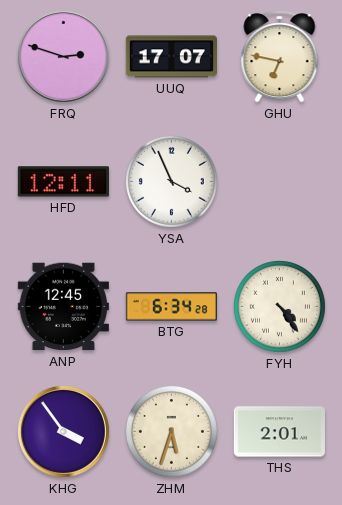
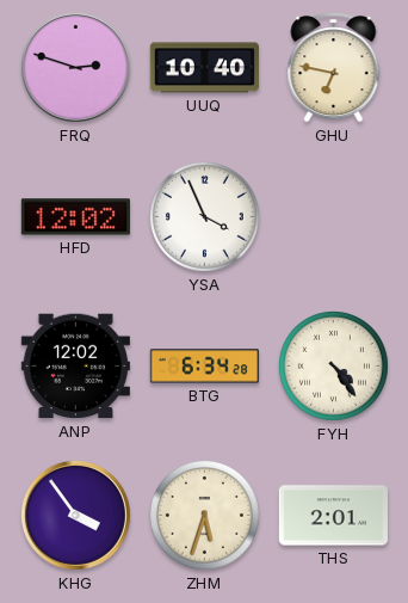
UUQ: 17:07 -> 10:40 (204, 68)
HFD: 12:11 -> 12:02 (75, 217)
ANP: 12:45 -> 12:02 (75, 367)
